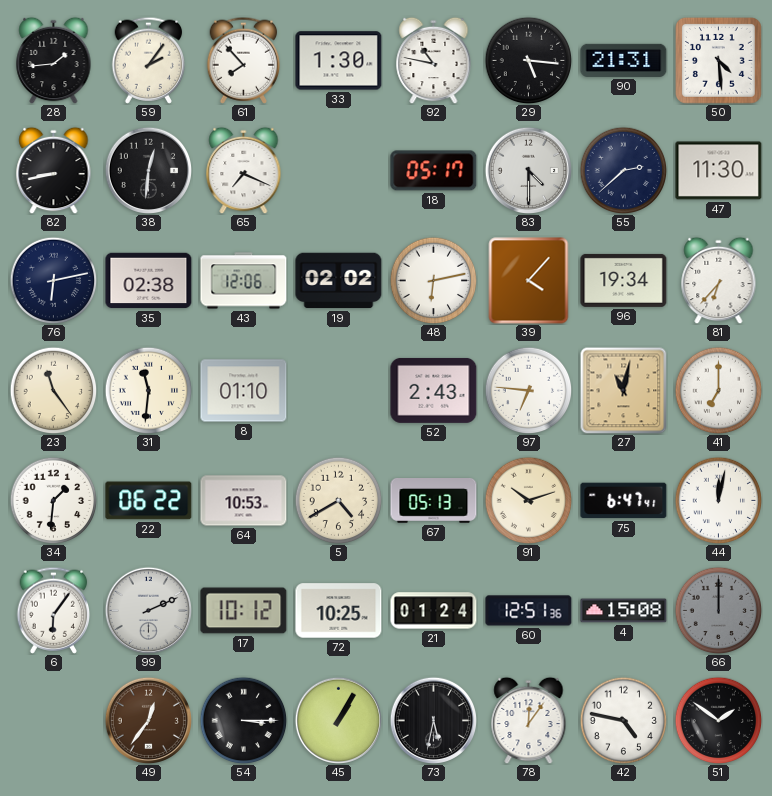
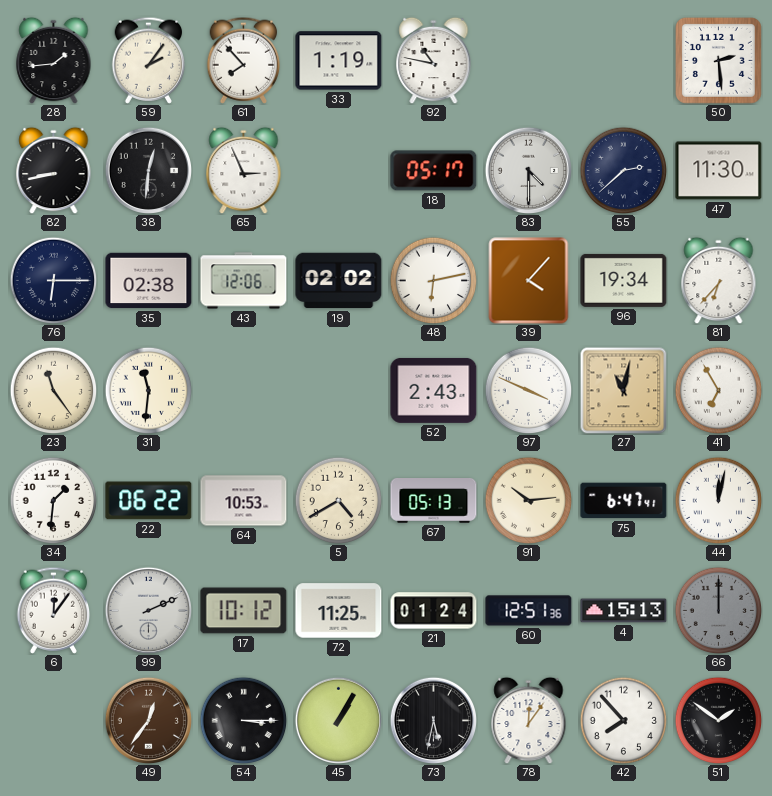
33: 1:30 -> 1:19 (339, 61)
29: 5:16 -> none (528, 60)
90: 21:31 -> none (624, 60)
50: 4:29 -> 2:29 (718, 60)
65: 7:19 -> 2:56 (244, 170)
76: 6:13 -> 6:15 (53, 280)
8: 01:10 -> none (244, 391)
97: 6:46 -> 3:49 (528, 390)
41: 7:00 -> 6:55 (718, 390)
91: 10:12 -> 10:14 (528, 500)
6: 6:06 -> 12:06 (54, 610)
72: 10:25 -> 11:25 (339, 611)
4: 15:08 -> 15:13 (624, 611)
42: 4:47 -> 7:53 (623, 720)
